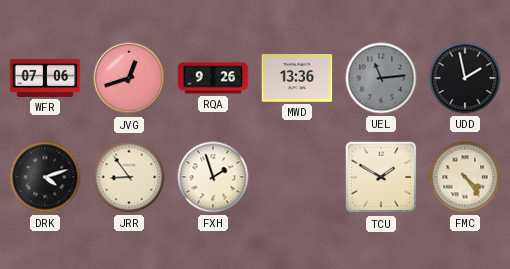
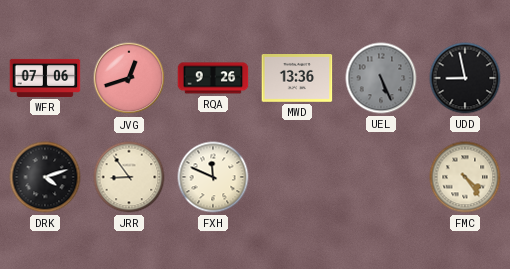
UEL: 11:14 -> 5:26 (381, 78)
UDD: 1:58 -> 8:58 (465, 78)
FXH: 1:57 -> 11:49 (213, 177)
TCU: 1:50 -> none (381, 177)
